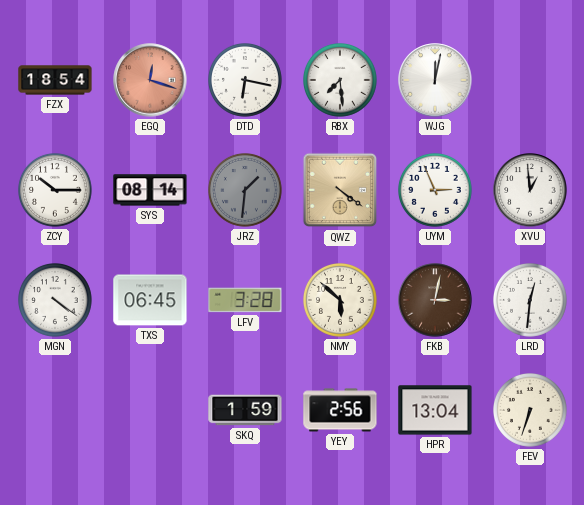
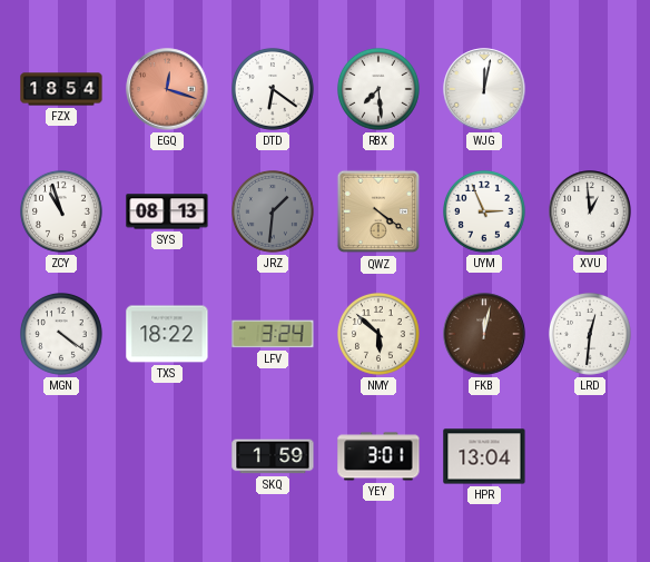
DTD: 6:17 -> 6:21 (274, 90)
ZCY: 10:15 -> 10:57 (62, 213)
SYS: 08:14 -> 08:13 (167, 211)
TXS: 06:45 -> 18:22 (167, 334)
LFV: 3:28 -> 3:24 (273, 334)
FKB: 3:02 -> 12:02 (484, 334)
YEY: 2:56 -> 3:01 (378, 456)
FEV: 6:33 -> none (531, 411)
